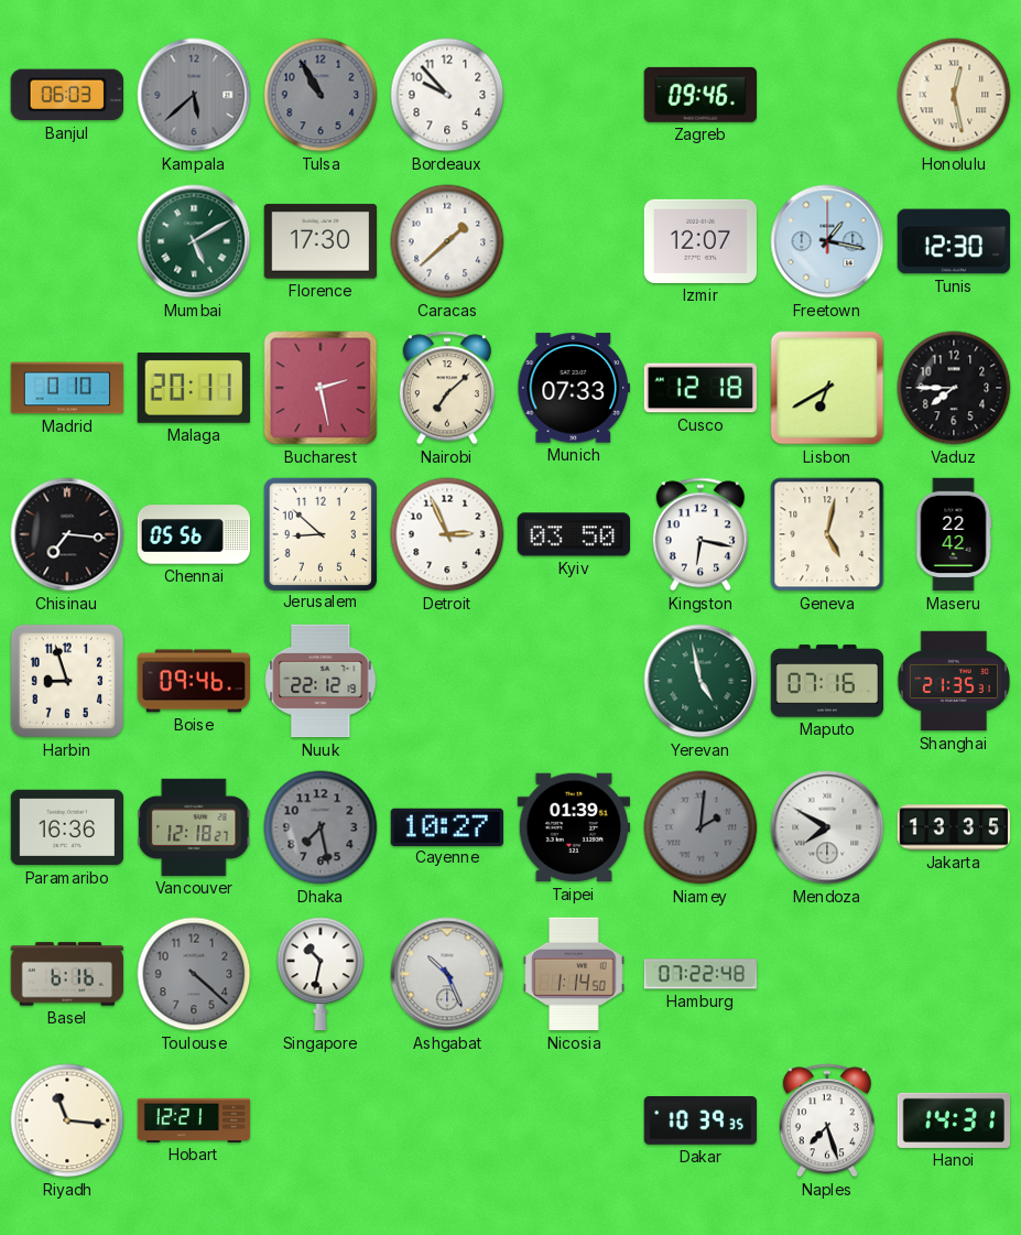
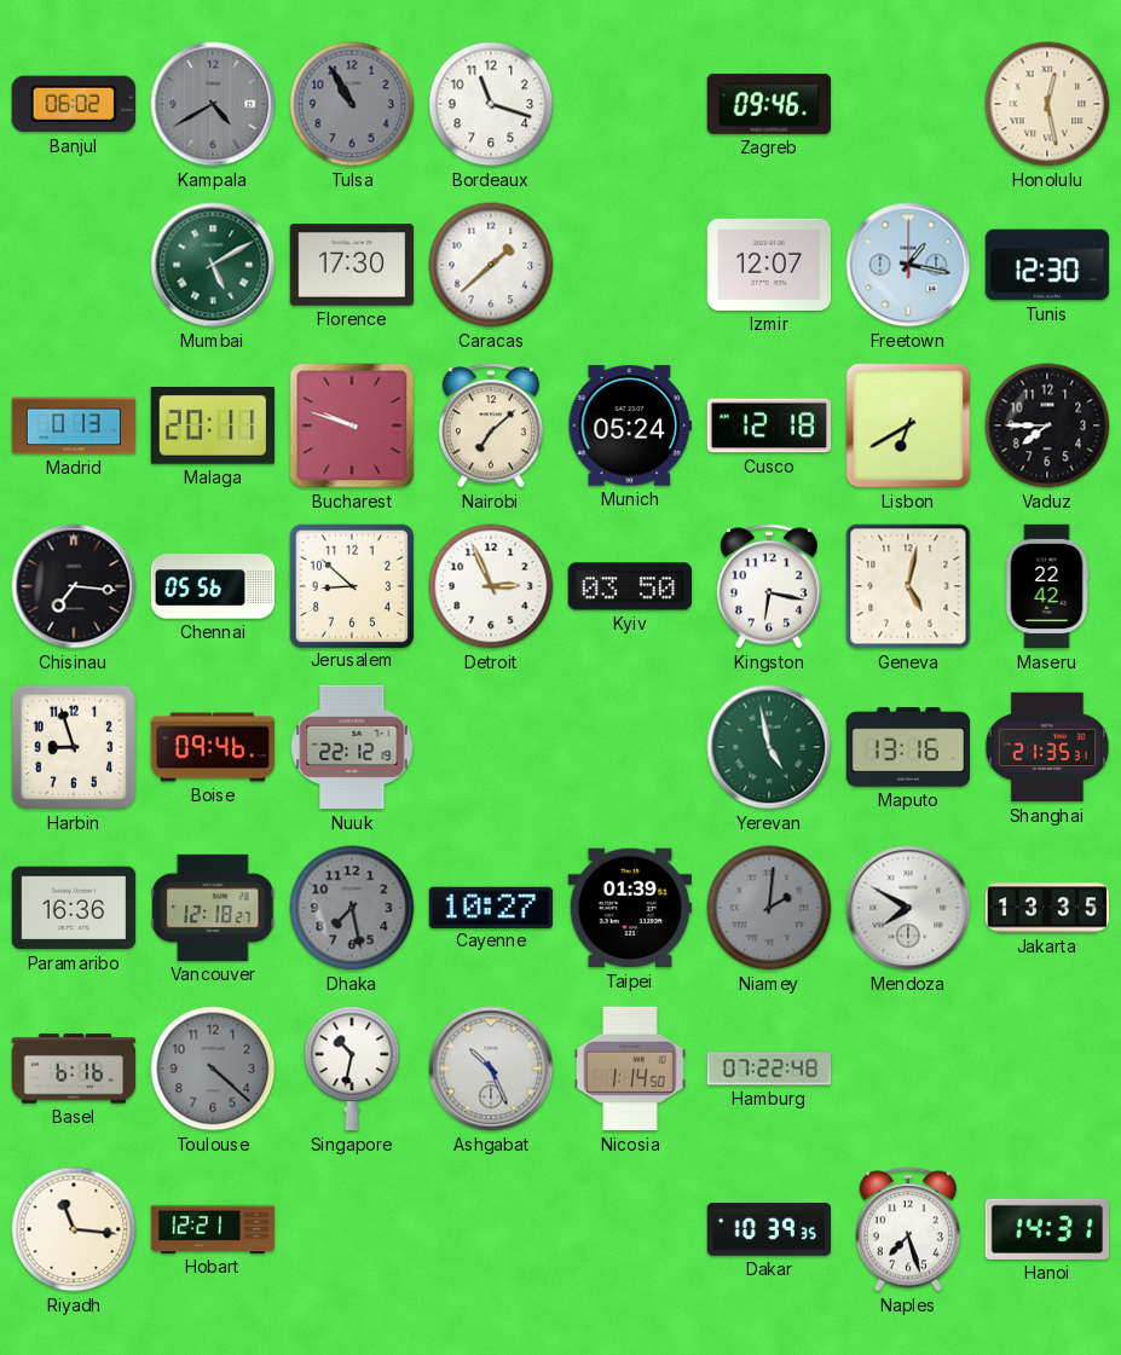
Banjul: 06:03 -> 06:02 (74, 104)
Kampala: 5:38 -> 4:40 (213, 104)
Bordeaux: 9:53 -> 11:18 (491, 104)
Madrid: 0:10 -> 0:13 (74, 425)
Bucharest: 2:28 -> 9:48 (352, 425)
Munich: 07:33 -> 05:24 (629, 425)
Maputo: 07:16 -> 13:16 (908, 747)
